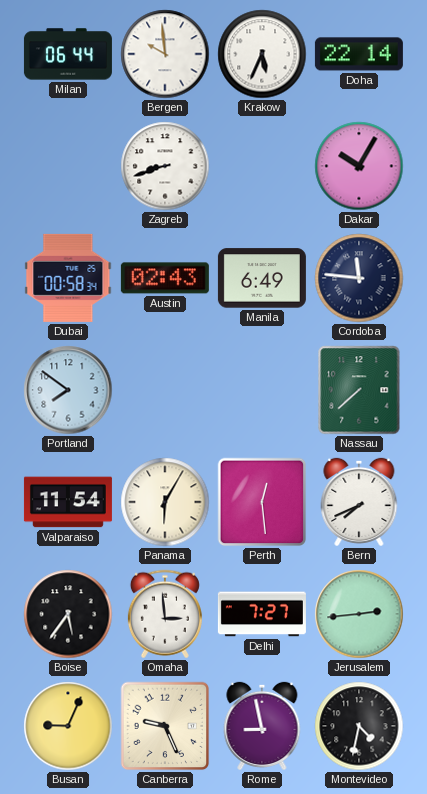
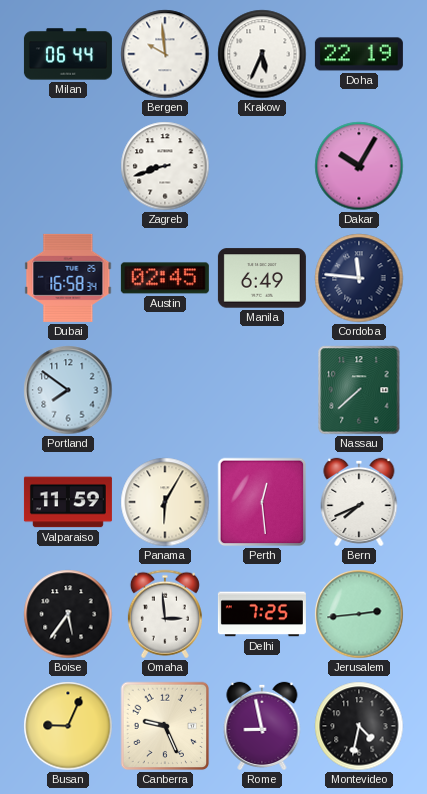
Doha: 22:14 -> 22:19 (359, 54)
Dubai: 00:58 -> 16:58 (68, 278)
Austin: 02:43 -> 02:45 (165, 278)
Valparaiso: 11:54 -> 11:59 (68, 502)
Delhi: 7:27 -> 7:25 (262, 614)
